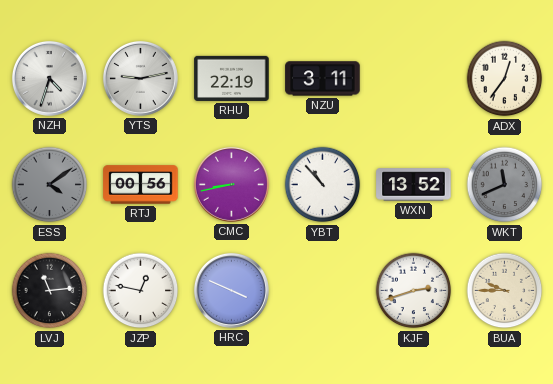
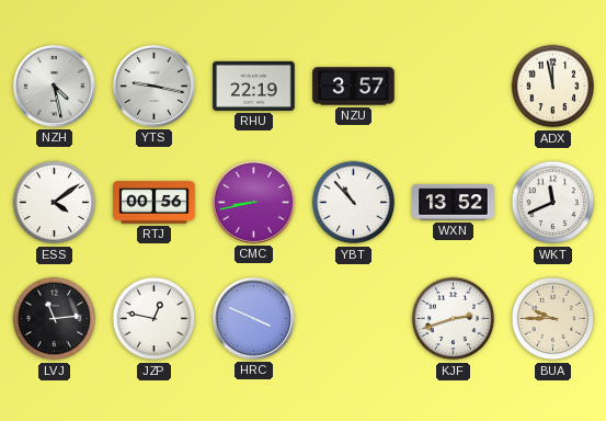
NZH: 4:33 -> 4:28 (54, 86)
YTS: 9:13 -> 9:17 (153, 86)
NZU: 3:11 -> 3:57 (354, 87)
ADX: 12:36 -> 11:58 (553, 87)
ESS dial: grey -> white (55, 203)
WKT dial: grey -> white (553, 203)
